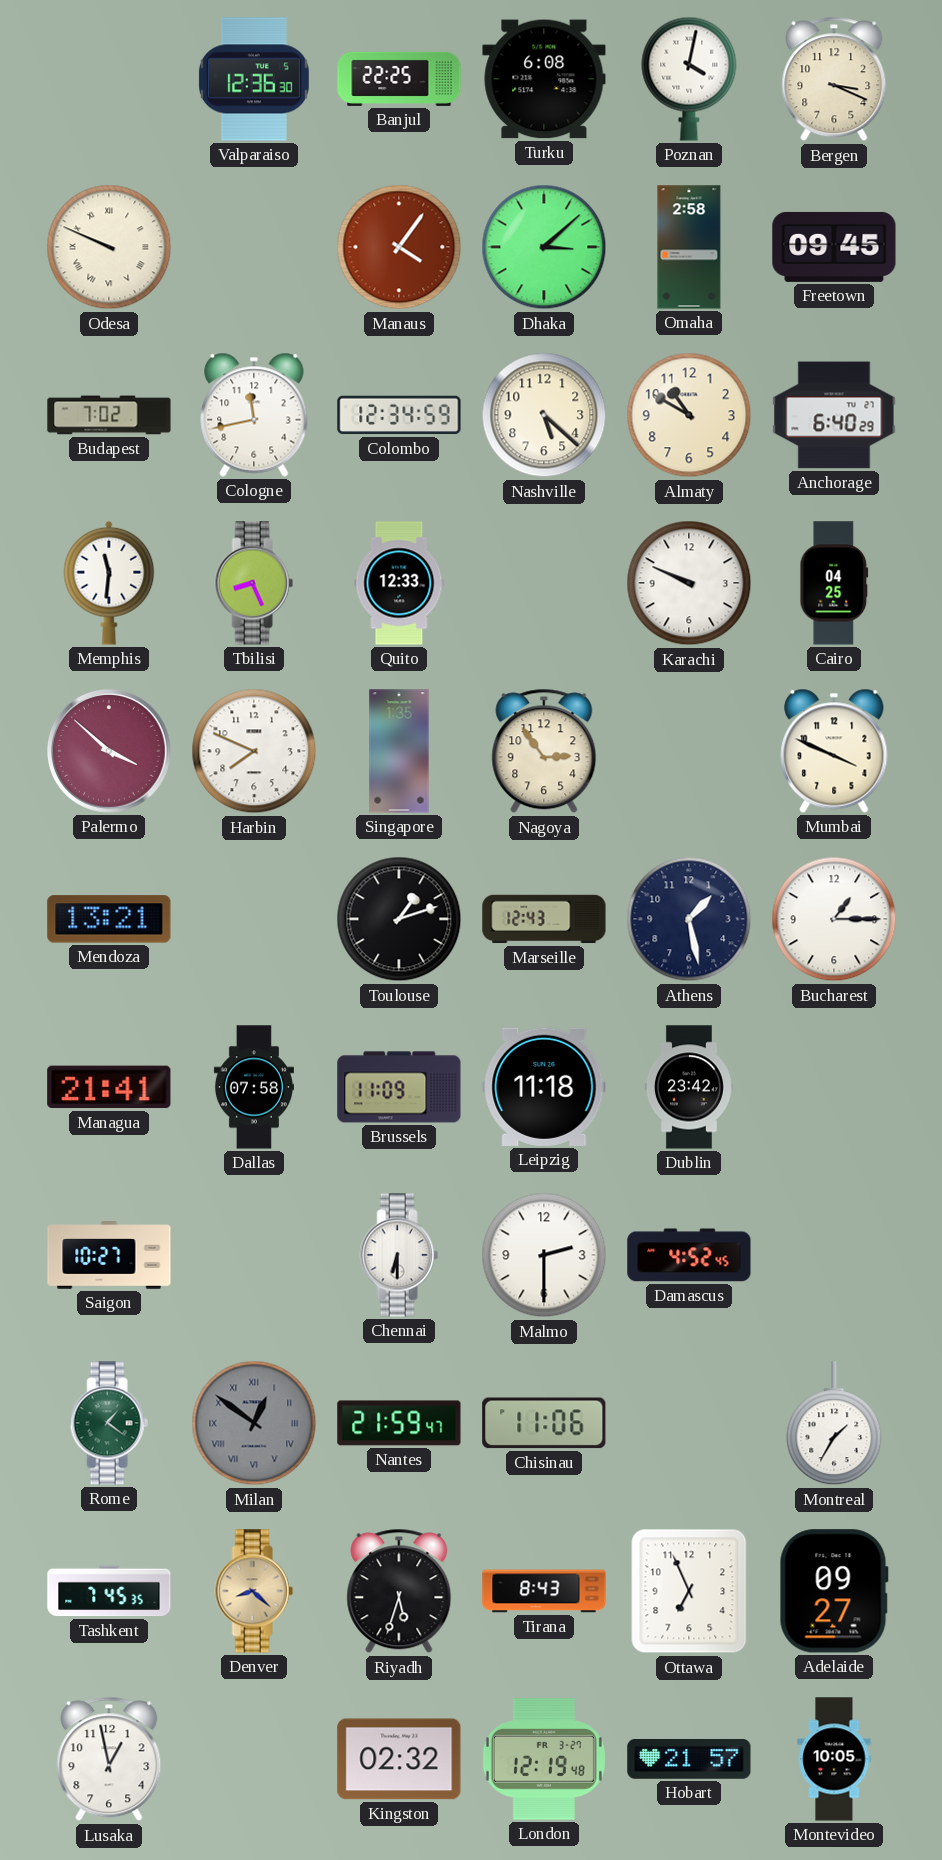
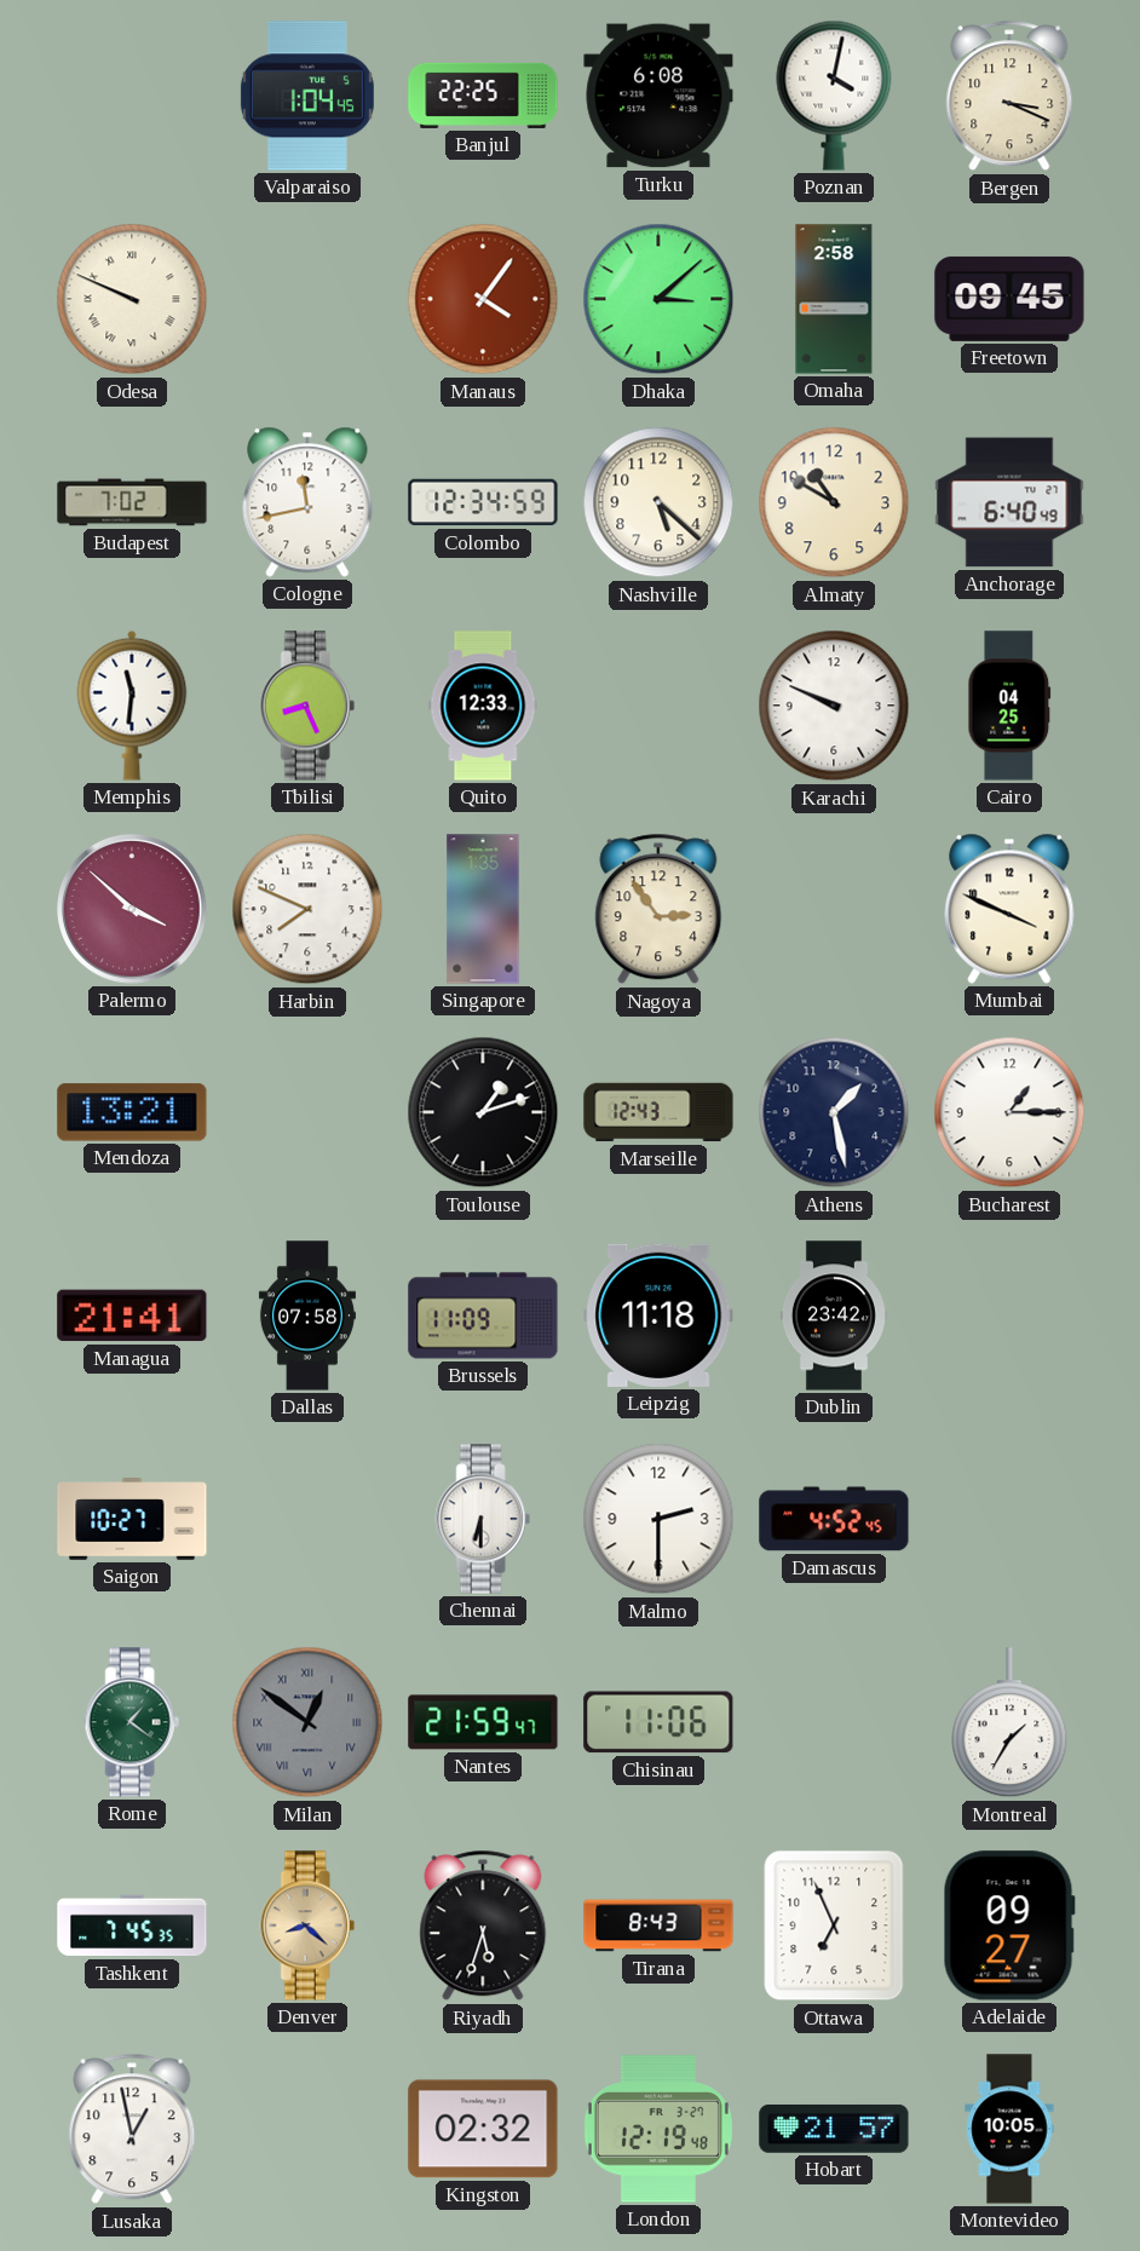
Valparaiso: 12:36 -> 1:04 (307, 96)
Anchorage: 6:40:29 -> 6:40:49 (1009, 502)
